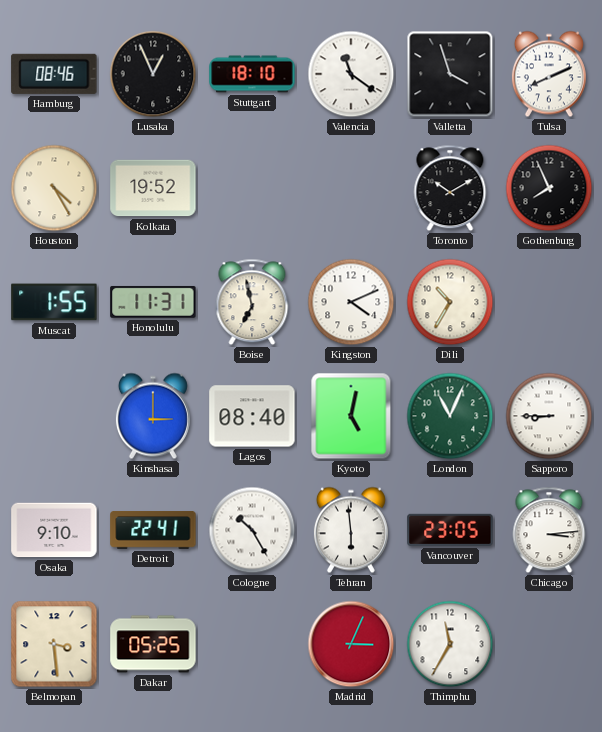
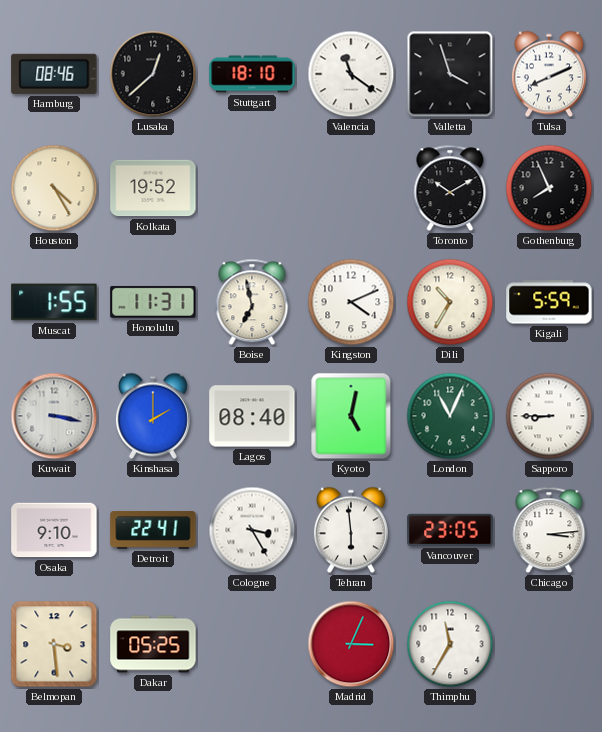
Lusaka: 12:56 -> 12:38 (153, 74)
Kigali: none -> 5:59 (549, 302)
Kuwait: none -> 3:17 (54, 416)
Kinshasa: 3:00 -> 2:00 (153, 416)
Cologne: 10:25 -> 3:25 (252, 530)
